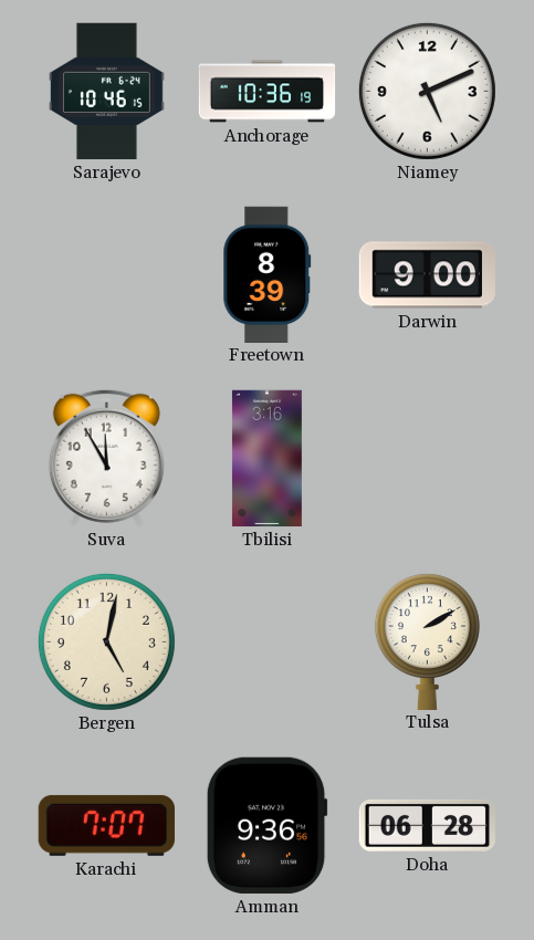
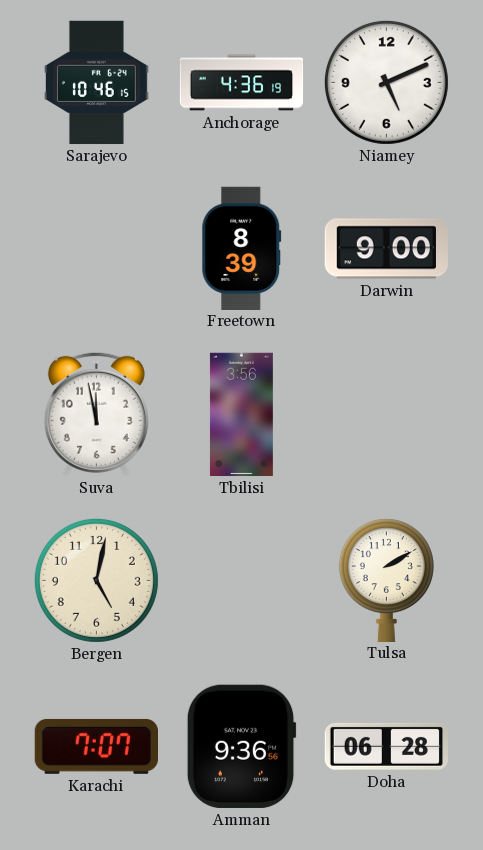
Anchorage: 10:36 -> 4:36 (242, 83)
Suva: 11:55 -> 11:58 (96, 414)
Tbilisi: 3:16 -> 3:56 (241, 415)
